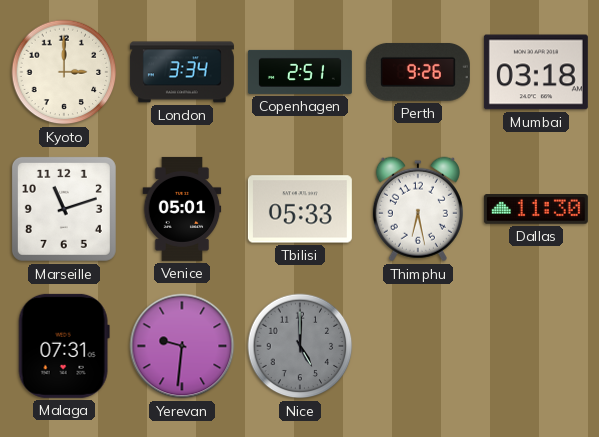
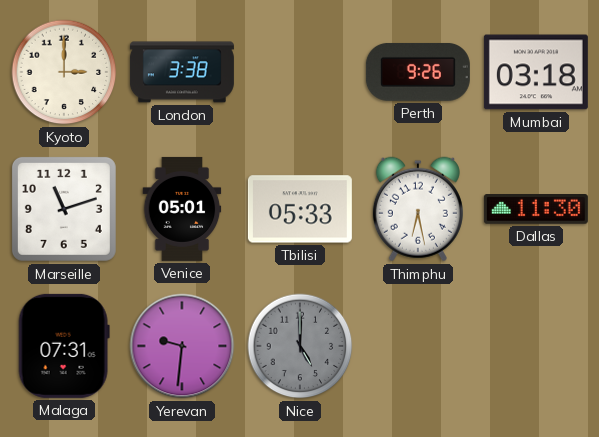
London: 3:34 -> 3:38 (182, 72)
Copenhagen: 2:51 -> none (300, 72)
